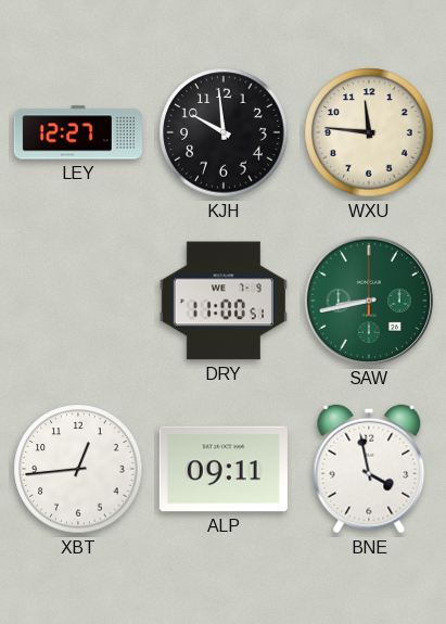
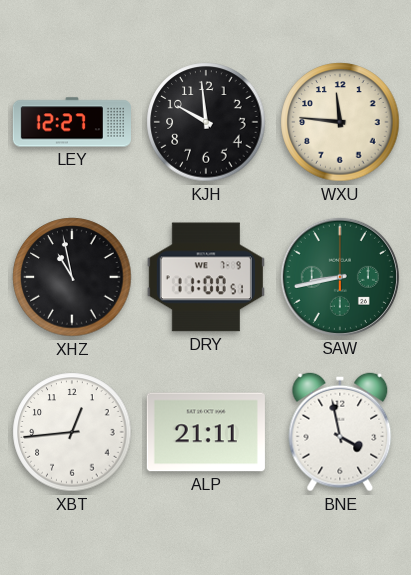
XHZ: none -> 10:58 (72, 277)
ALP: 09:11 -> 21:11 (206, 432)
